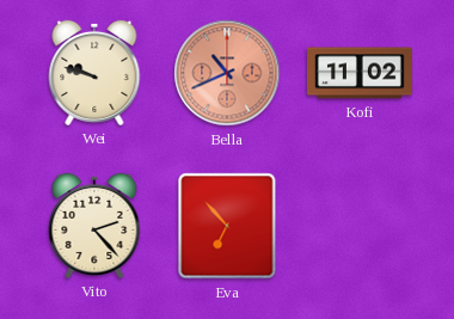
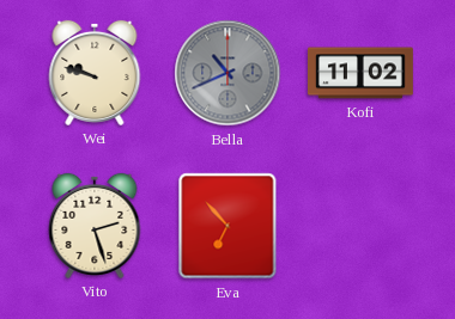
Bella dial: salmon -> grey (227, 73)
Vito: 2:23 -> 2:27 (95, 226)
